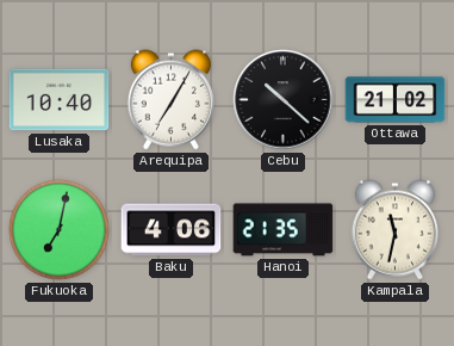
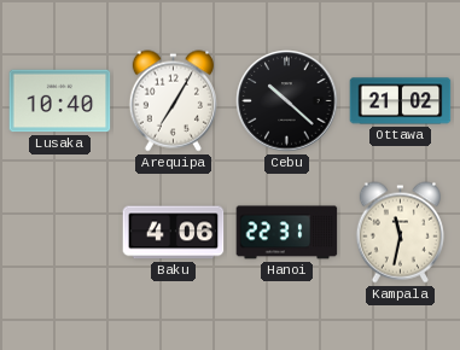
Fukuoka: 7:02 -> none (60, 230)
Hanoi: 21:35 -> 22:31 (287, 233)
